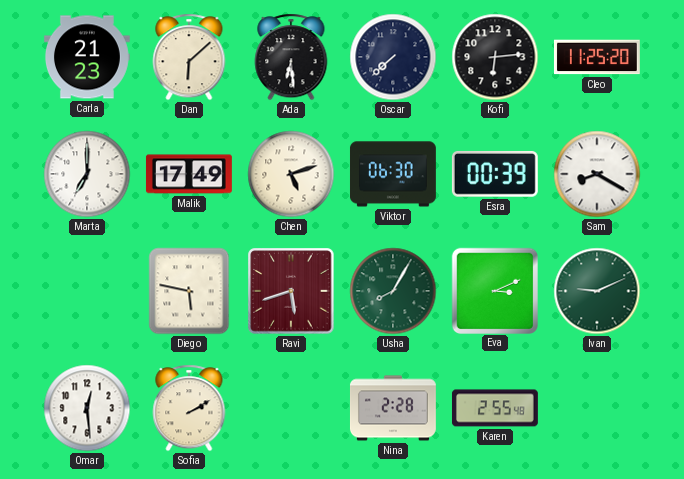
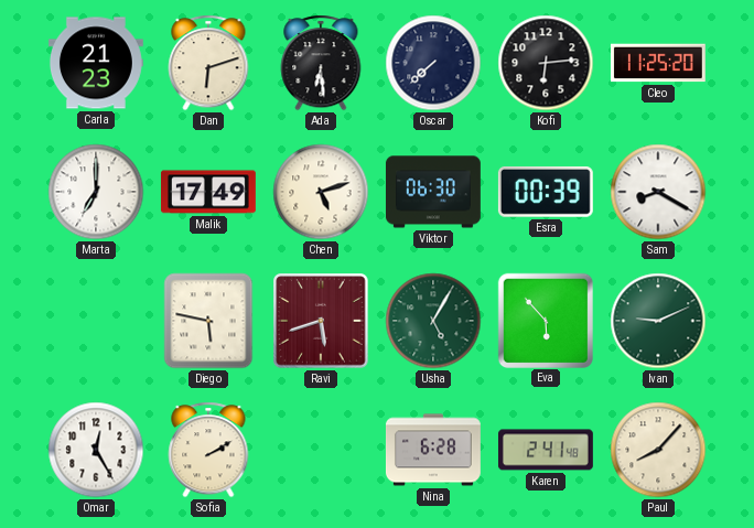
Dan: 6:08 -> 6:12 (208, 63)
Usha: 8:05 -> 5:05 (433, 321)
Eva: 3:11 -> 5:53 (545, 320)
Omar: 12:29 -> 12:25 (96, 450)
Nina: 2:28 -> 6:28 (433, 450)
Karen: 2:55 -> 2:41 (546, 450)
Paul: none -> 8:07 (658, 450)
